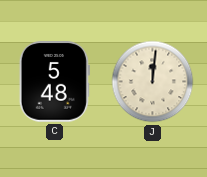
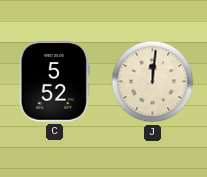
C: 5:48 -> 5:52 (54, 82)
